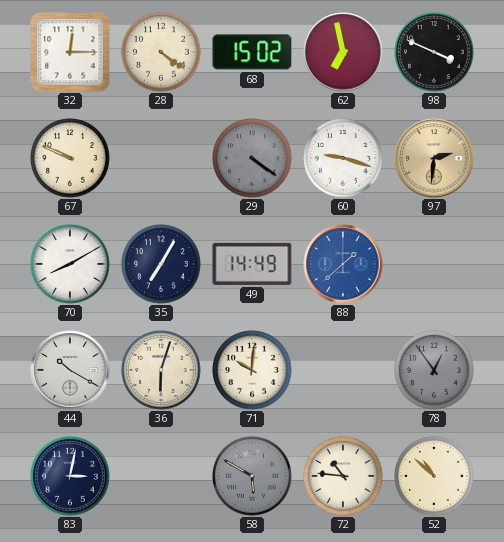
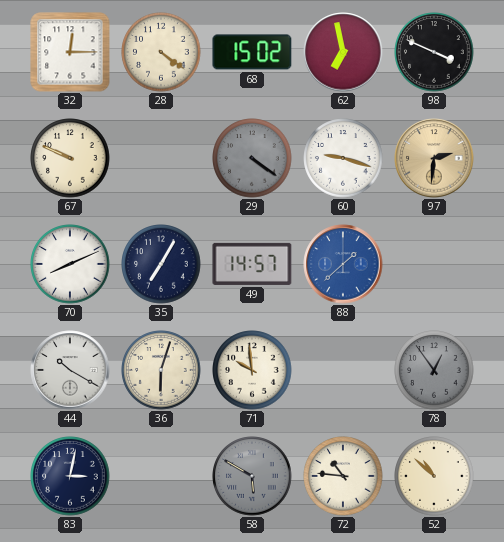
70: 8:10 -> 8:11 (70, 264)
49: 14:49 -> 14:57 (252, 264)
71: 10:01 -> 9:59 (252, 370)
